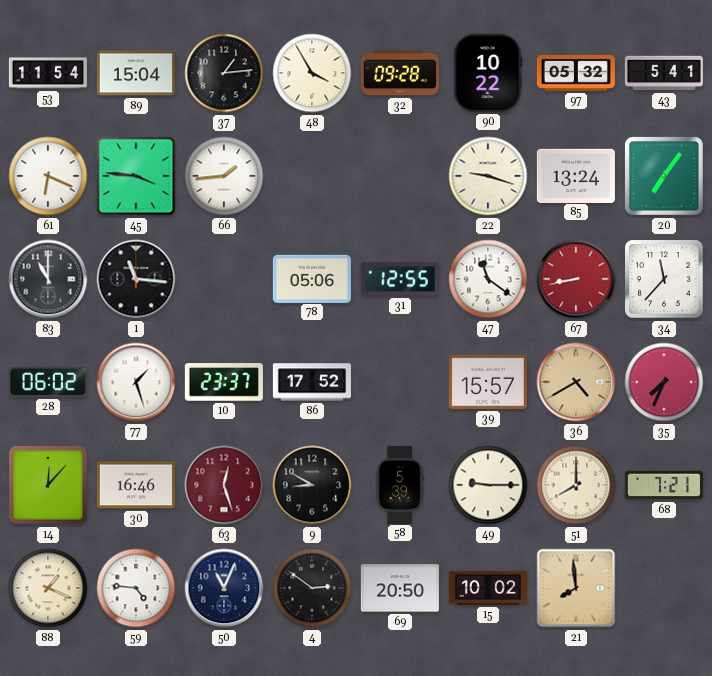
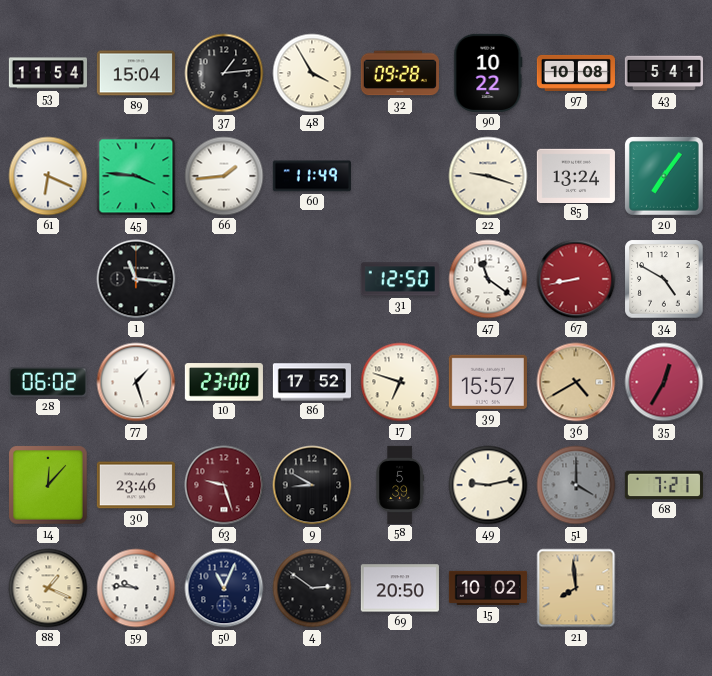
97: 05:32 -> 10:08 (576, 73)
60: none -> 11:49 (312, 176)
83: 11:00 -> none (48, 279)
78: 05:06 -> none (312, 278)
31: 12:55 -> 12:50 (400, 279)
34: 11:37 -> 4:50 (664, 279)
10: 23:37 -> 23:00 (224, 382)
17: none -> 6:48 (400, 382)
35: 7:34 -> 12:35 (664, 382)
30: 16:46 -> 23:46 (136, 485)
63: 12:27 -> 9:27 (224, 485)
49: 9:15 -> 9:13 (488, 485)
51: 8:00 -> 4:00 (576, 485)
51 dial: cream -> grey (576, 485)
59: 4:46 -> 9:46 (136, 588)
